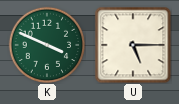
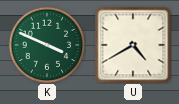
U: 5:15 -> 4:40 (133, 45)
